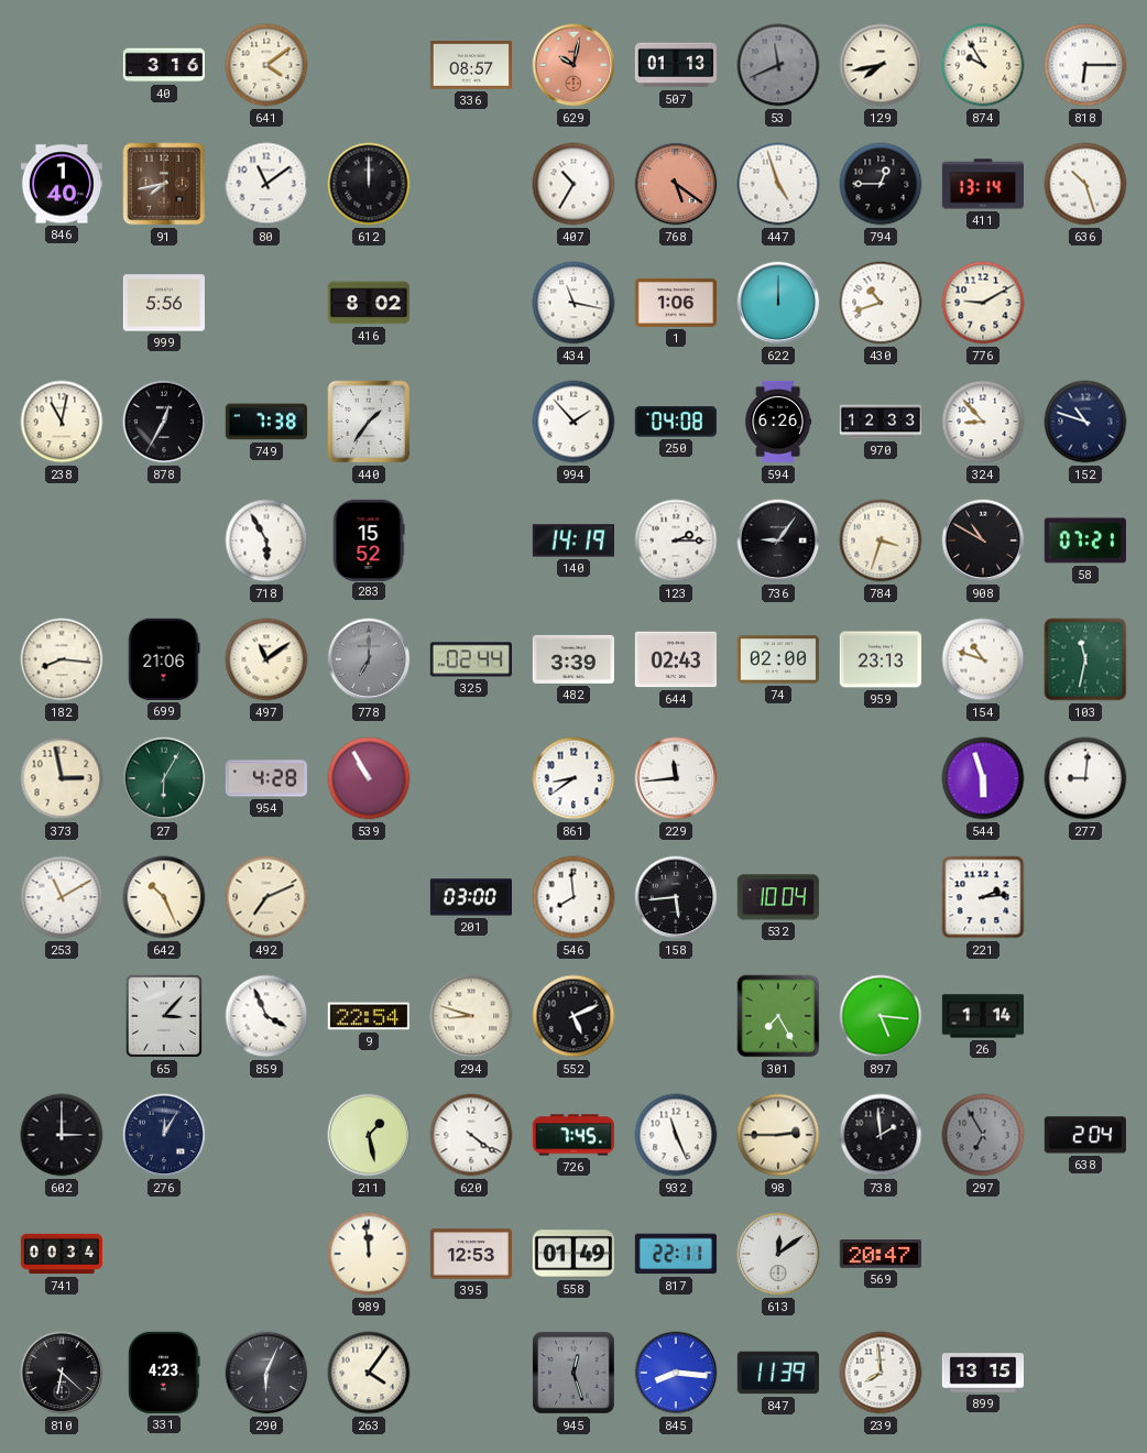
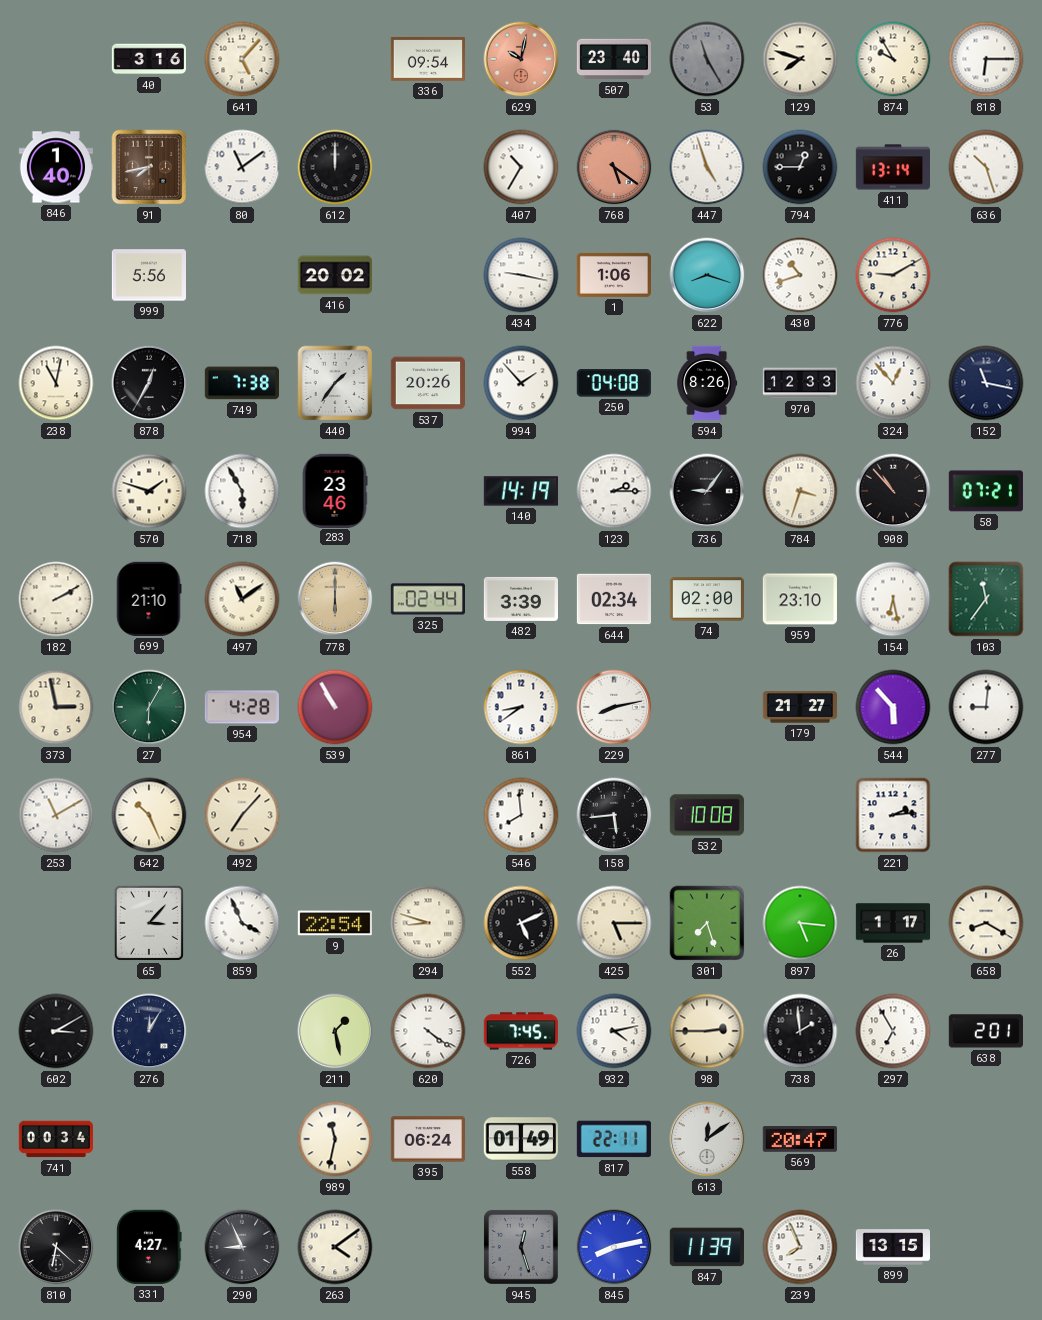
641: 4:09 -> 5:07 (242, 59)
336: 08:57 -> 09:54 (427, 60)
507: 01:13 -> 23:40 (613, 59)
53: 11:41 -> 11:25 (707, 59)
129: 7:43 -> 7:48 (800, 59)
416: 8:02 -> 20:02 (334, 275)
434: 11:17 -> 9:17 (521, 275)
622: 12:00 -> 8:18 (707, 275)
537: none -> 20:26 (427, 383)
594: 6:26 -> 8:26 (707, 383)
324: 8:53 -> 12:53 (893, 383)
152: 10:48 -> 11:17 (986, 383)
570: none -> 1:48 (149, 491)
283: 15:52 -> 23:46 (335, 490)
908: 10:50 -> 10:53 (893, 491)
182: 8:16 -> 2:10 (56, 599)
699: 21:06 -> 21:10 (149, 599)
778: 7:00 -> 6:00 (335, 599)
778 dial: grey -> champagne (335, 599)
644: 02:43 -> 02:34 (613, 599)
959: 23:13 -> 23:10 (799, 599)
154: 10:48 -> 6:28 (893, 599)
103: 11:32 -> 11:36 (986, 599)
229: 11:44 -> 8:13 (614, 707)
179: none -> 21:27 (799, 707)
544: 5:57 -> 5:53 (893, 707)
492: 7:11 -> 7:07 (242, 815)
201: 03:00 -> none (470, 897)
532: 10:04 -> 10:08 (707, 815)
425: none -> 5:15 (614, 923)
301: 7:25 -> 7:27 (707, 923)
26: 1:14 -> 1:17 (893, 923)
658: none -> 8:20 (986, 923)
602: 3:00 -> 3:10 (56, 1031)
932: 11:26 -> 4:13 (614, 1031)
297 dial: grey -> white (893, 1031)
638: 2:04 -> 2:01 (986, 1031)
989: 11:59 -> 11:32 (335, 1139)
395: 12:53 -> 06:24 (427, 1139)
331: 4:23 -> 4:27 (149, 1247)
290: 6:04 -> 8:56 (242, 1247)
263: 4:06 -> 4:09 (335, 1247)
845: 8:16 -> 8:13 (614, 1247)
239: 7:59 -> 7:56 (800, 1247)
